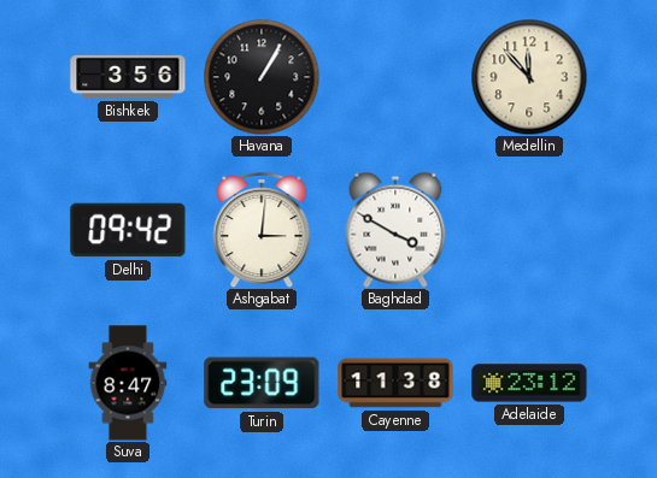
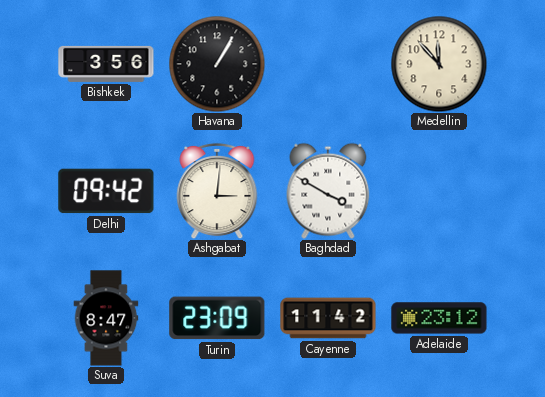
Cayenne: 11:38 -> 11:42 (328, 318)
